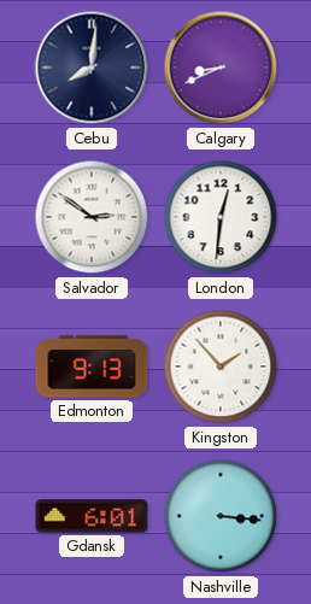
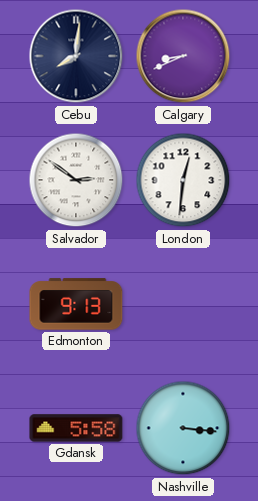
Kingston: 1:53 -> none (221, 366)
Gdansk: 6:01 -> 5:58 (76, 428)
